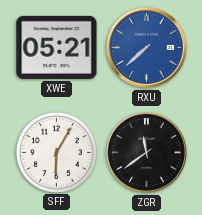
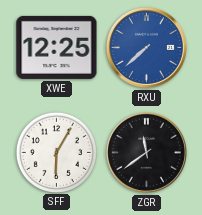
XWE: 05:21 -> 12:25 (57, 47)
